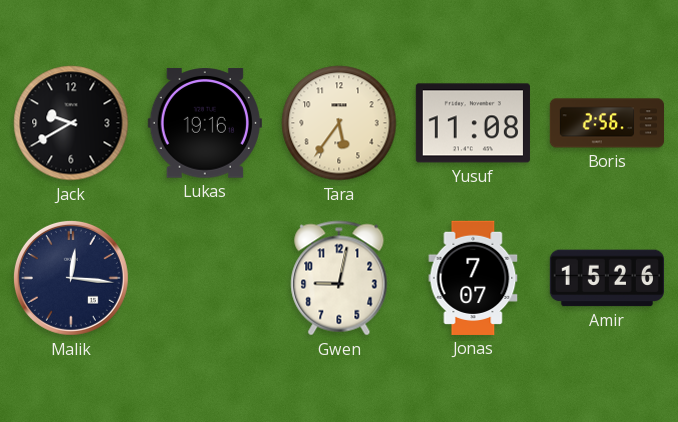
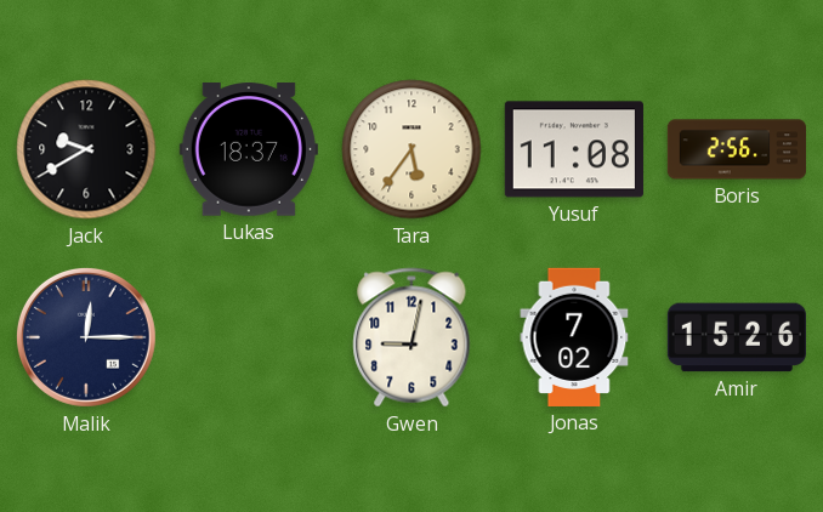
Lukas: 19:16 -> 18:37 (249, 149)
Malik: 12:16 -> 12:15 (86, 337)
Jonas: 7:07 -> 7:02 (574, 337)
